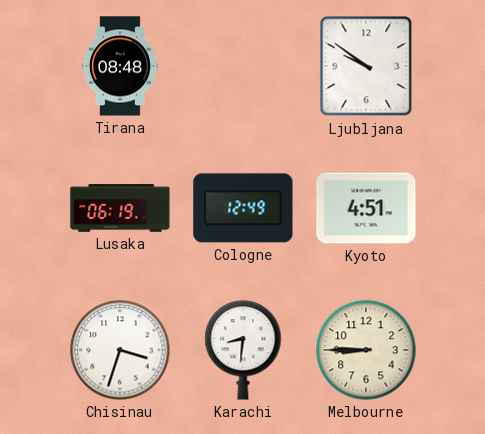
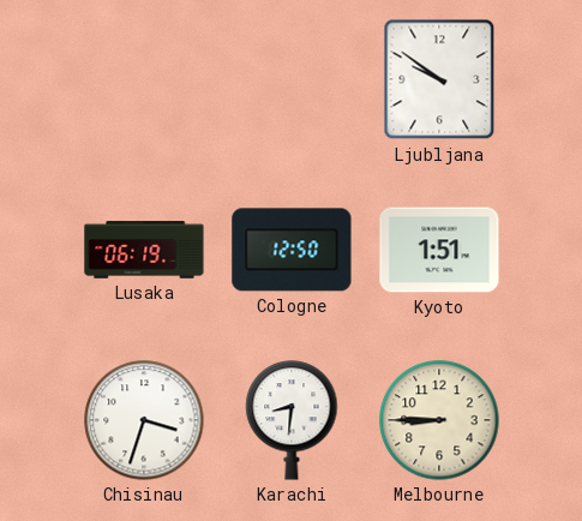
Tirana: 08:48 -> none (120, 66)
Cologne: 12:49 -> 12:50 (292, 250)
Kyoto: 4:51 -> 1:51 (439, 250)
